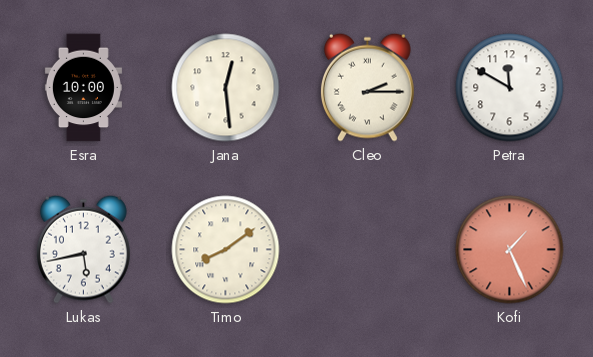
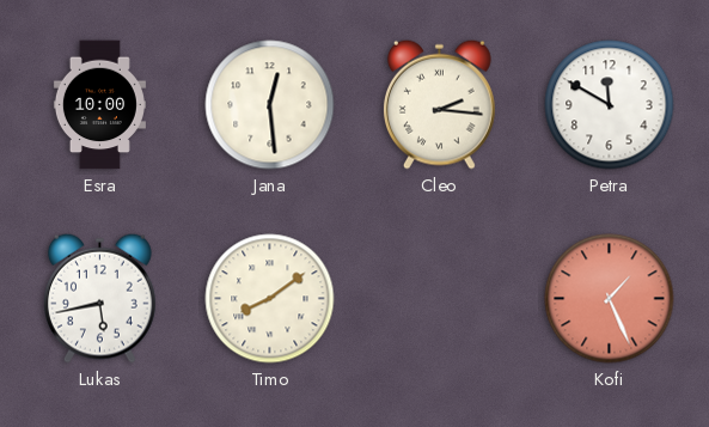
Cleo: 2:15 -> 2:16 (439, 104)
